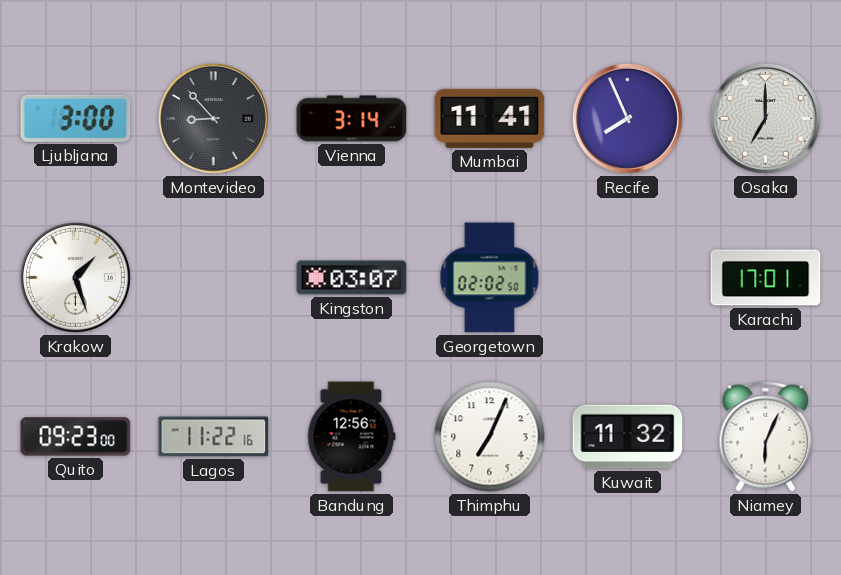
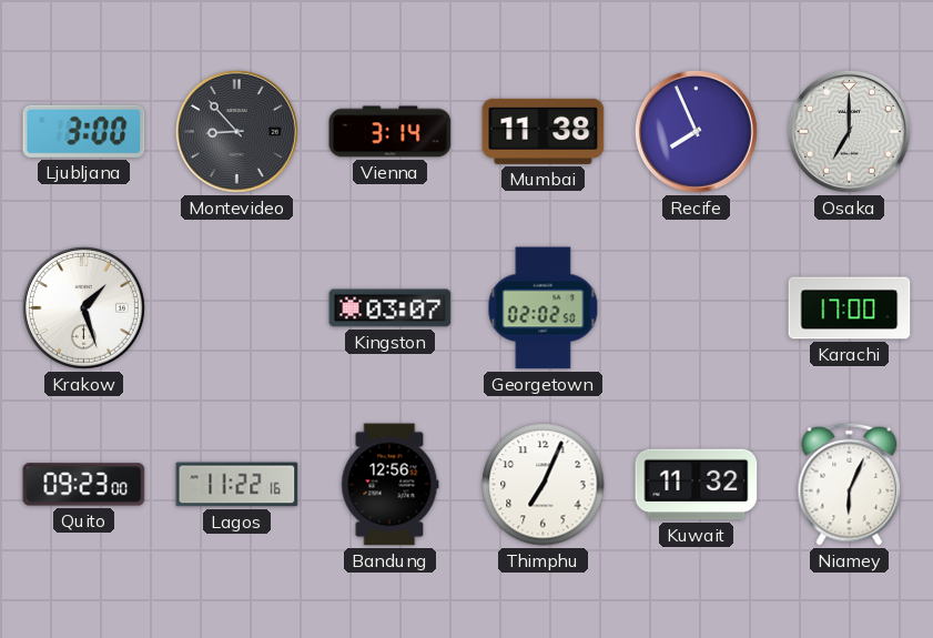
Mumbai: 11:41 -> 11:38 (544, 131)
Karachi: 17:01 -> 17:00 (850, 308)
